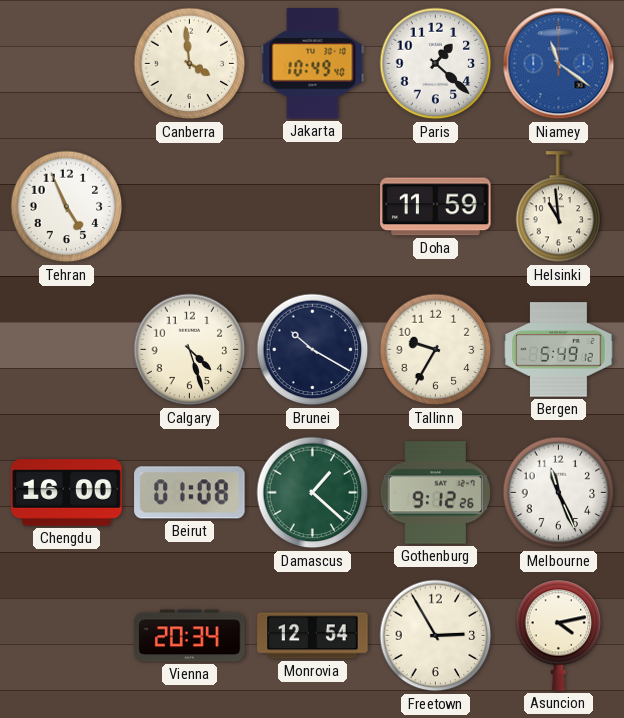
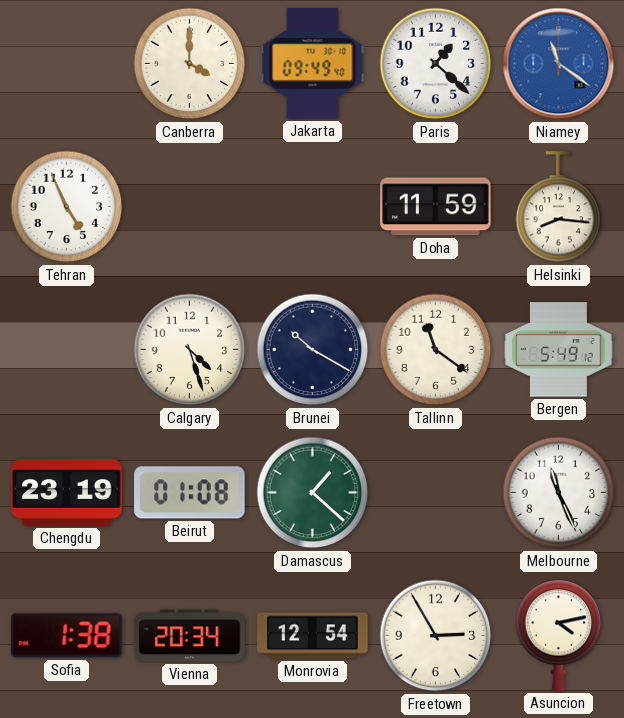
Canberra: 3:59 -> 4:00 (190, 64)
Jakarta: 10:49 -> 09:49 (313, 64)
Helsinki: 10:59 -> 8:16 (559, 207)
Tallinn: 9:35 -> 11:21 (436, 350)
Chengdu: 16:00 -> 23:19 (67, 493)
Gothenburg: 9:12 -> none (435, 493)
Sofia: none -> 1:38 (67, 636)
